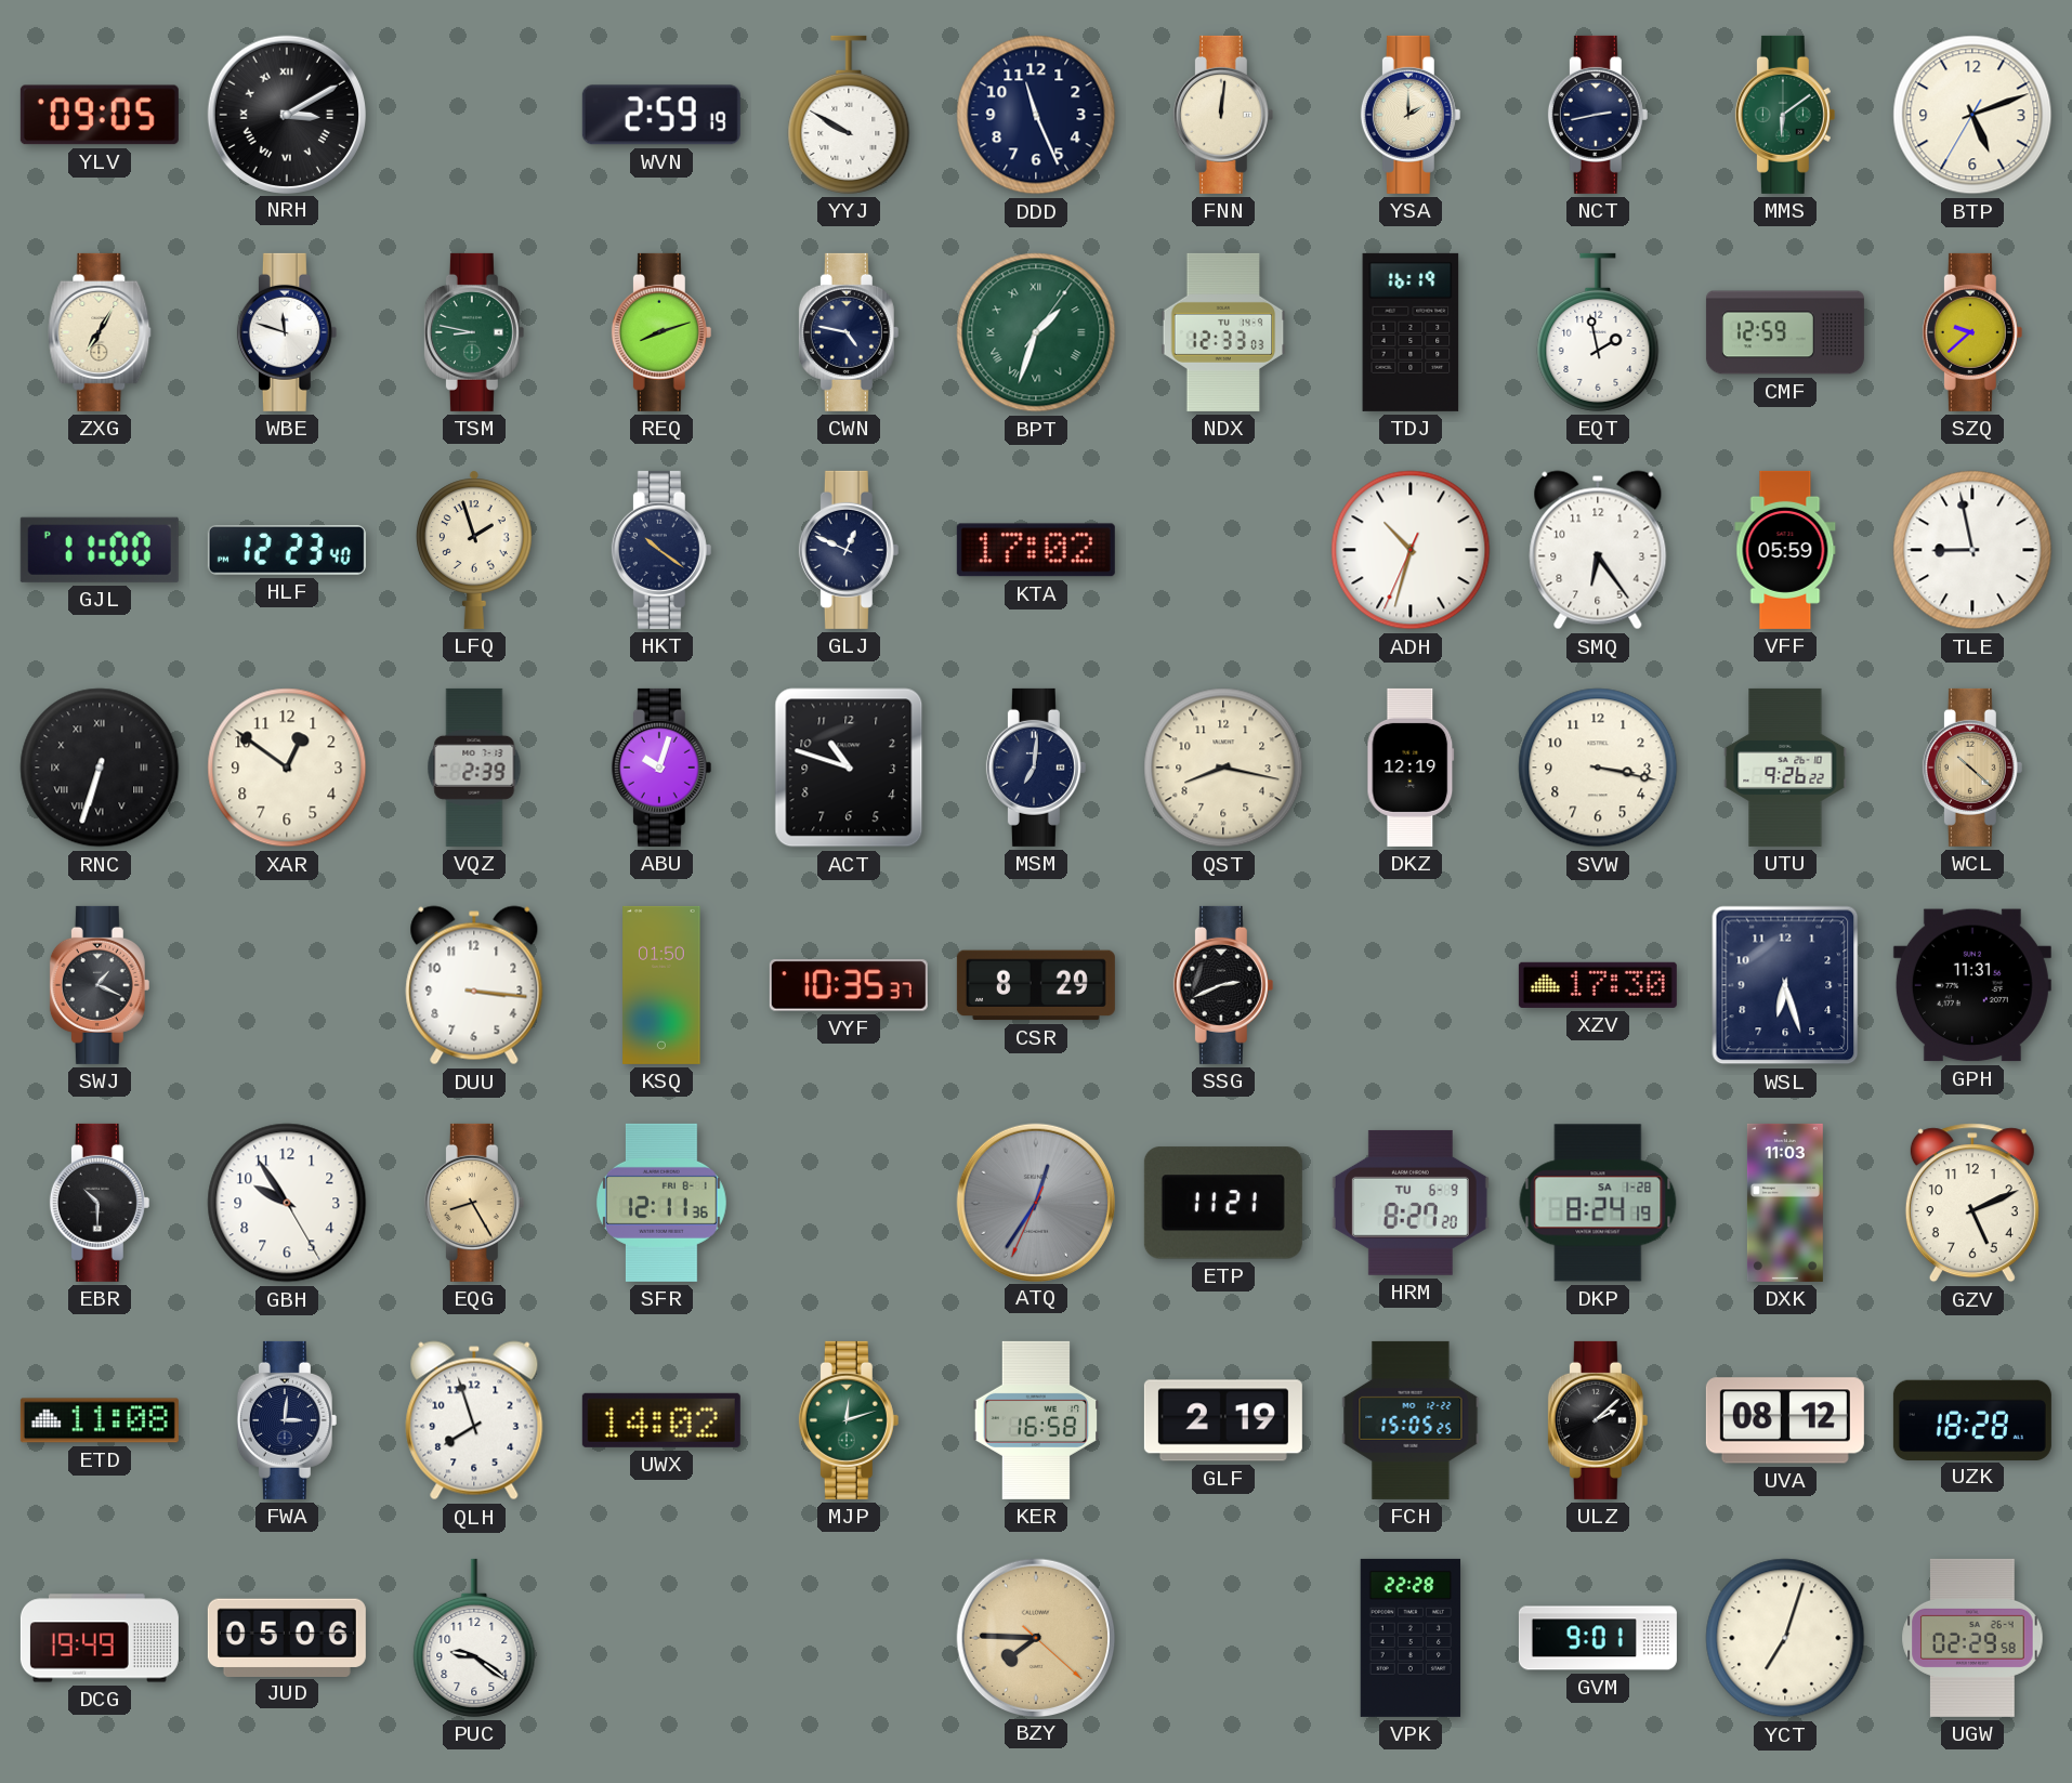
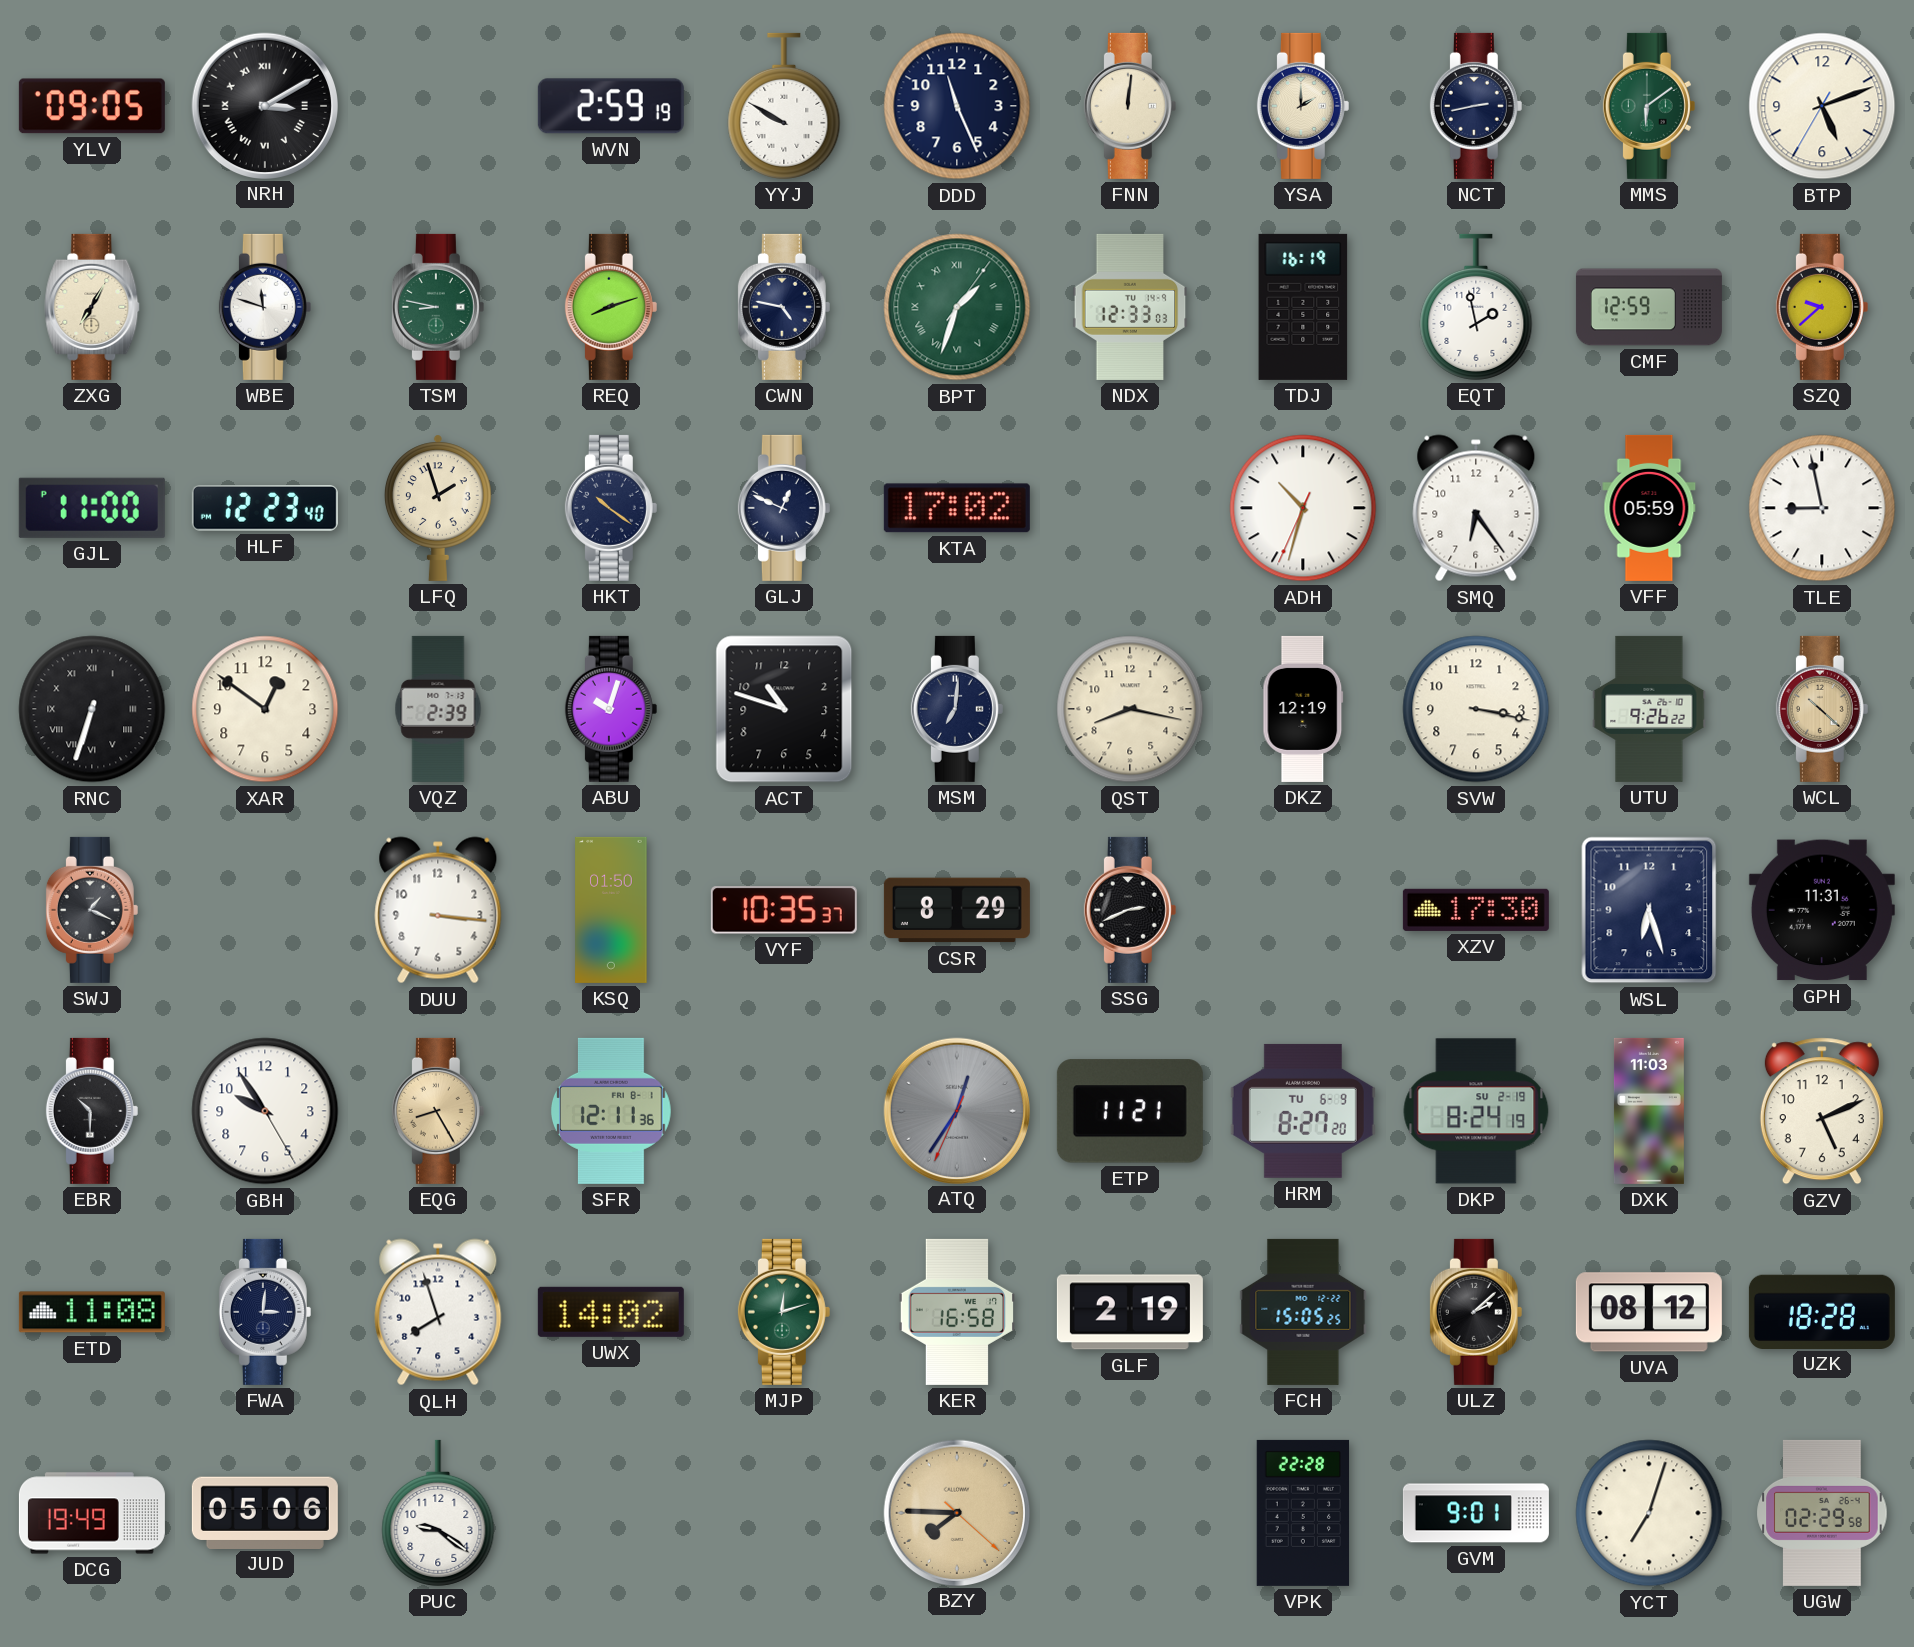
DKP date: SA 1-28 -> SU 2-19 (1476, 1111)
